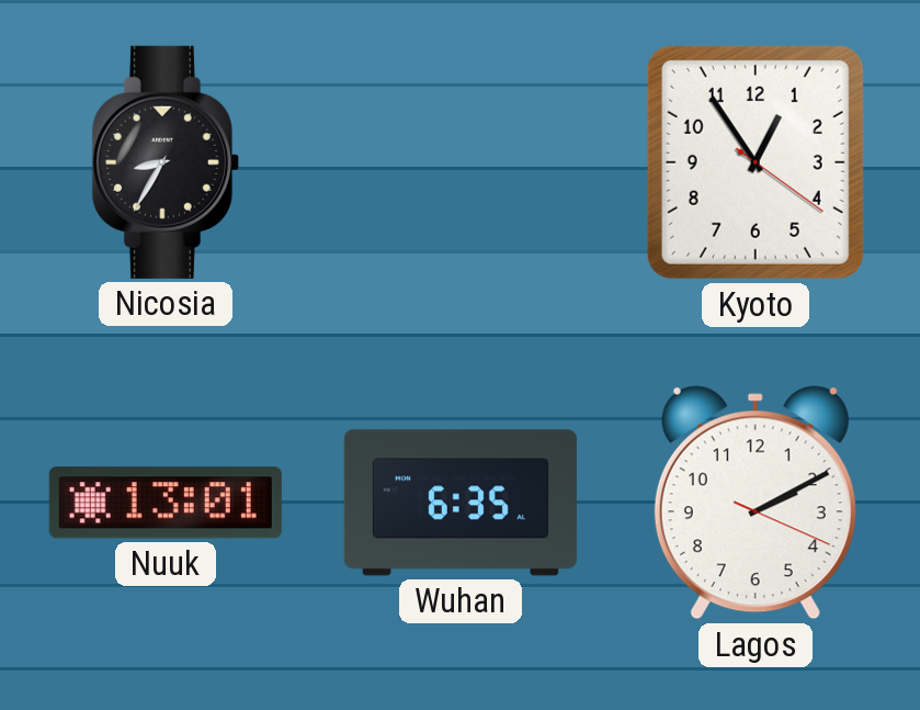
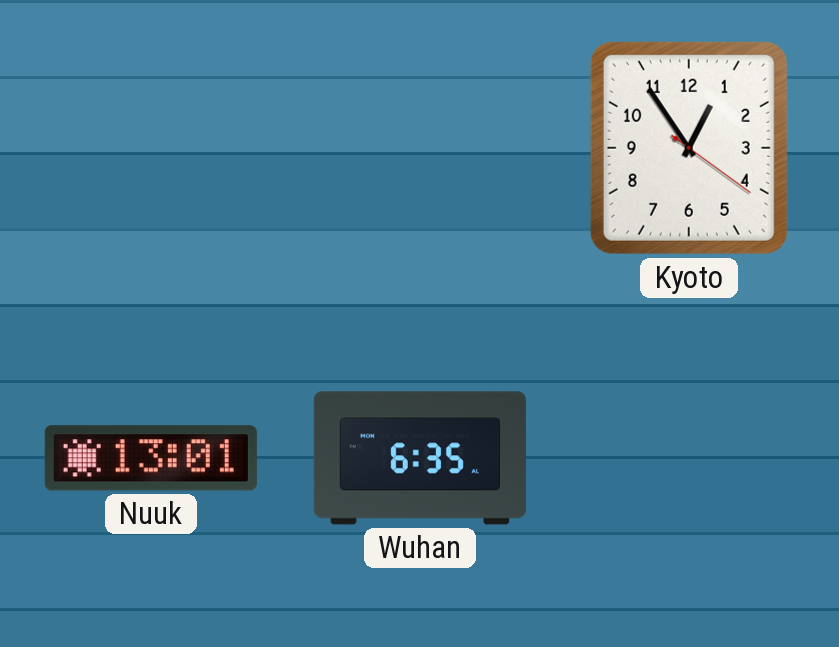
Nicosia: 8:35 -> none (166, 162)
Lagos: 2:10 -> none (756, 503)
